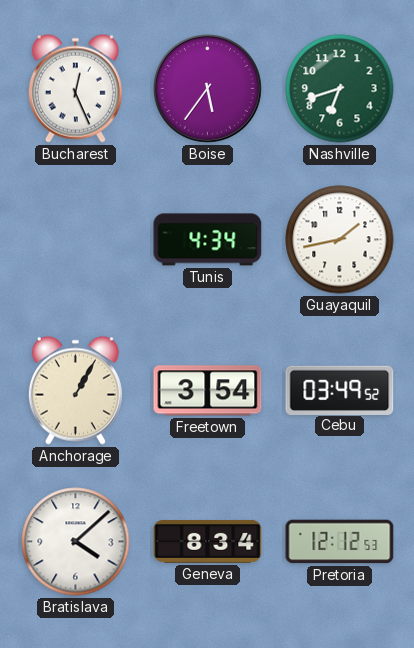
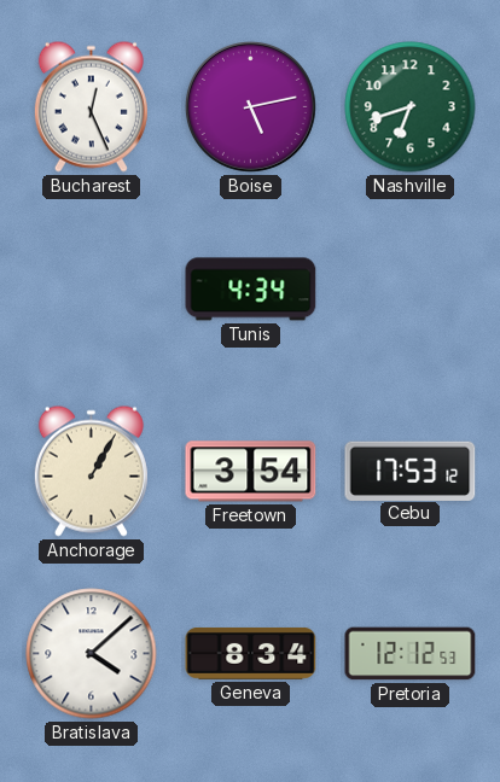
Boise: 5:36 -> 5:13 (250, 106)
Guayaquil: 1:43 -> none (340, 240)
Cebu: 03:49 -> 17:53 (411, 471)
